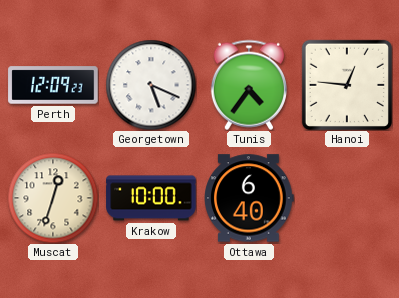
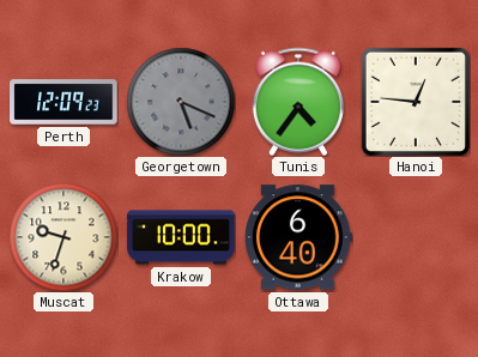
Georgetown dial: white -> grey (181, 102)
Muscat: 12:33 -> 9:33 (63, 237)
